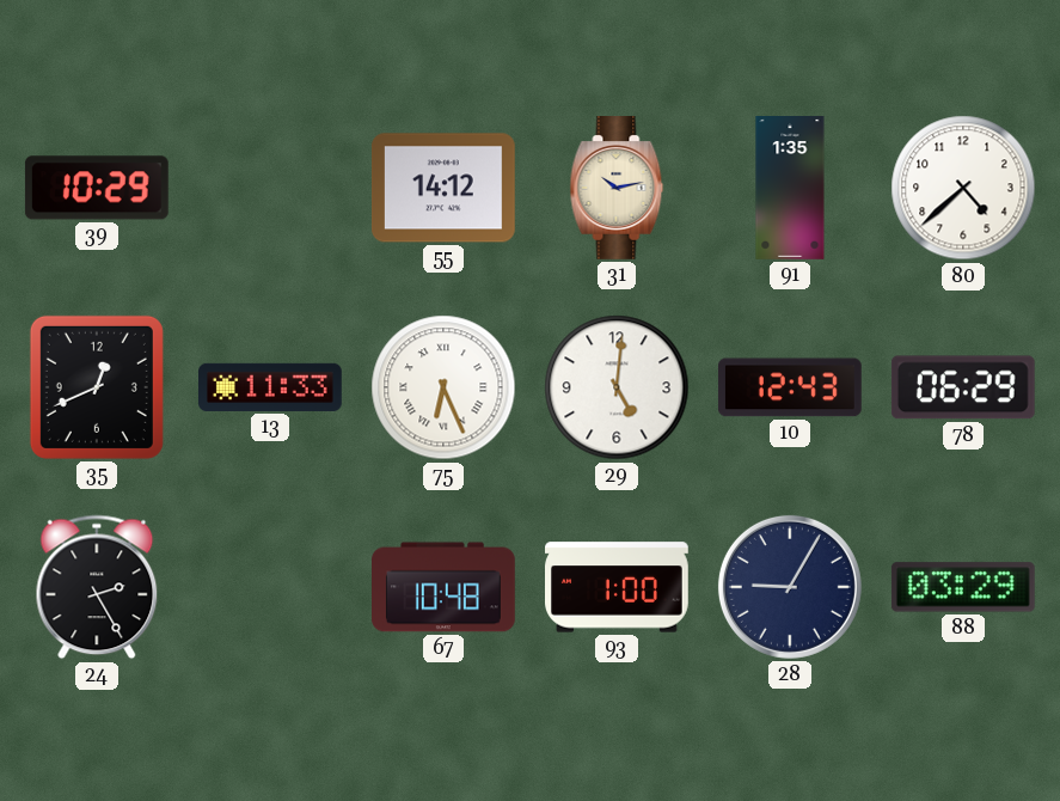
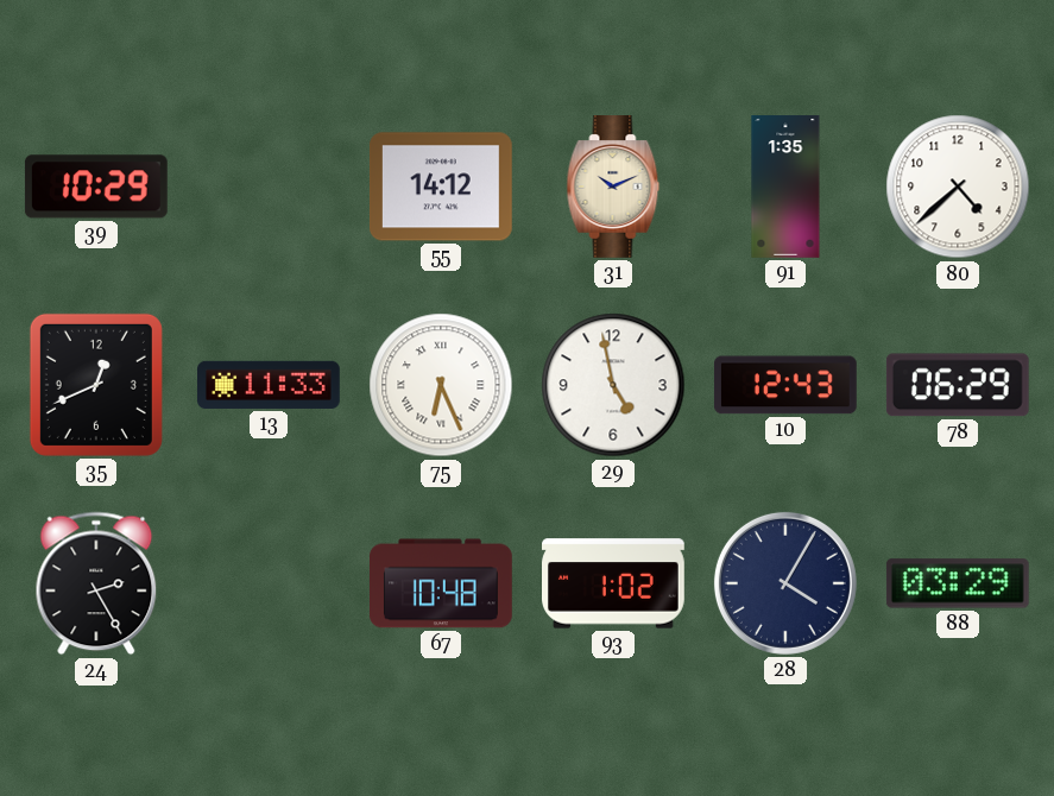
31: 10:13 -> 10:11 (613, 188)
29: 5:01 -> 4:58 (613, 385)
93: 1:00 -> 1:02 (614, 583)
28: 9:05 -> 4:05 (785, 583)
